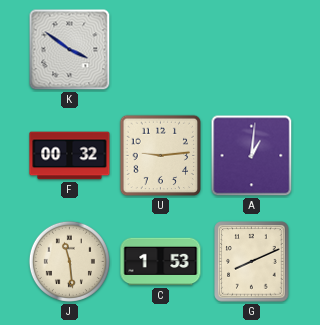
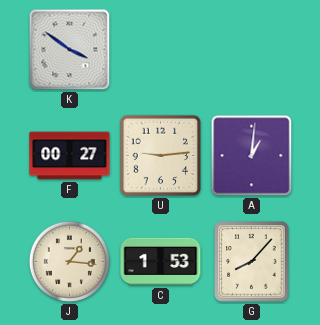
F: 00:32 -> 00:27 (70, 156)
J: 11:29 -> 1:16 (69, 261)
G: 8:11 -> 8:07 (252, 262)
